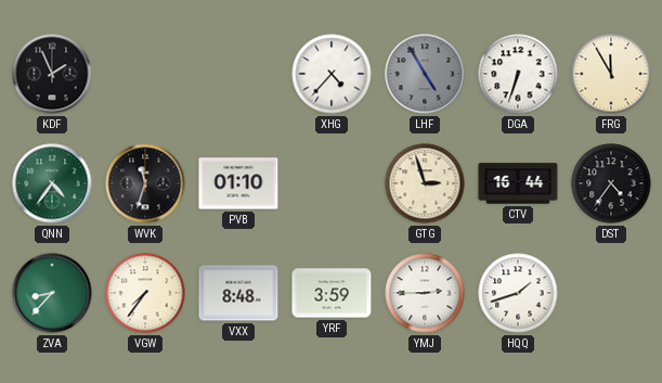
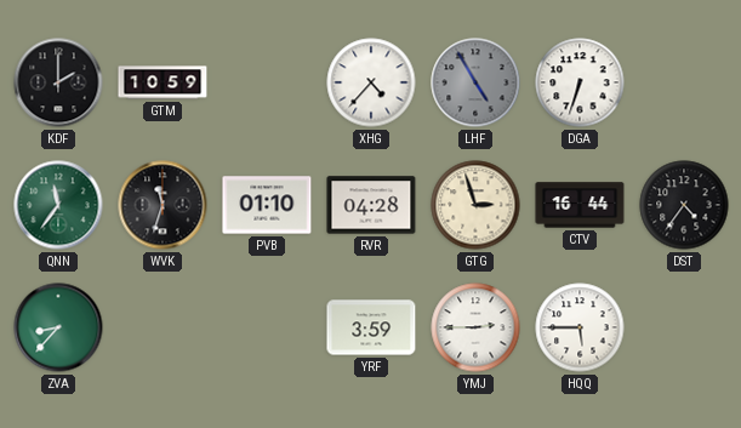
KDF: 1:56 -> 2:00 (58, 82)
GTM: none -> 10:59 (163, 82)
FRG: 11:55 -> none (611, 74)
QNN: 4:36 -> 11:36 (58, 205)
RVR: none -> 04:28 (371, 205)
VGW: 7:36 -> none (145, 293)
VXX: 8:48 -> none (238, 293)
HQQ: 1:42 -> 5:45 (580, 327)
